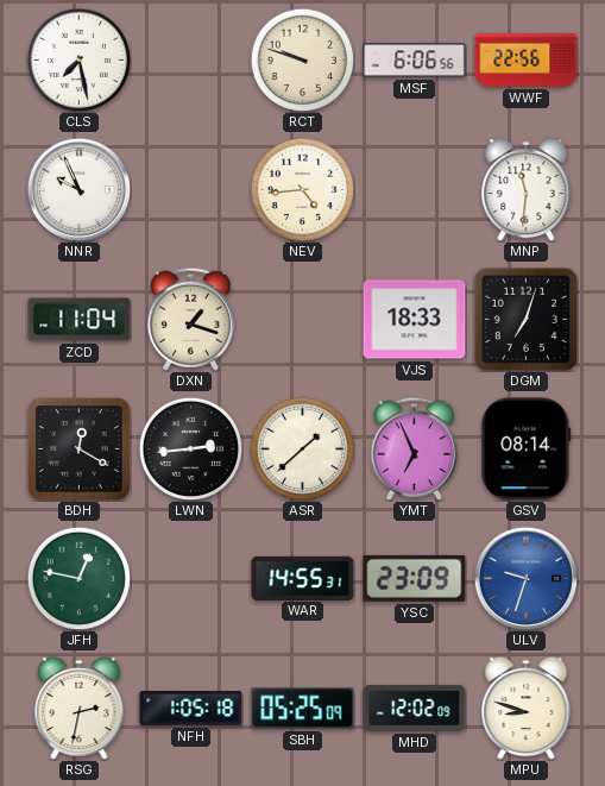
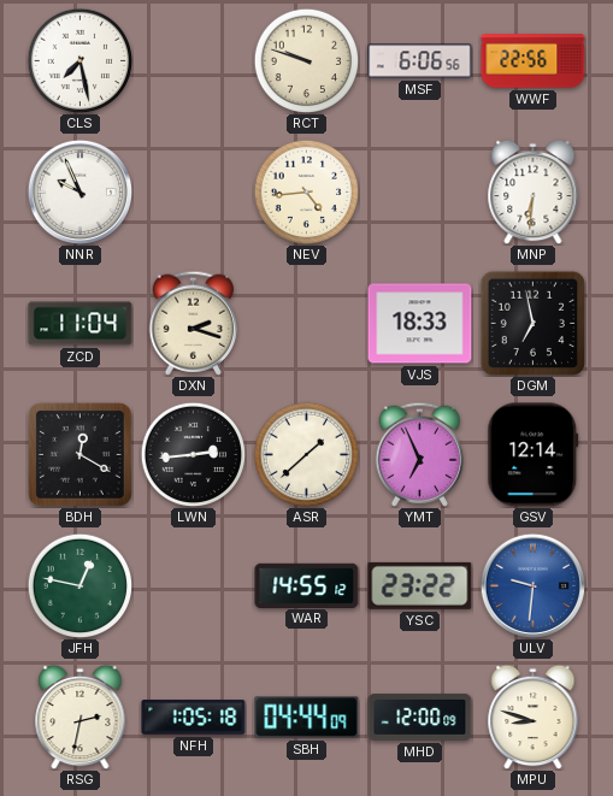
MNP: 11:31 -> 6:31 (534, 191)
DXN: 1:18 -> 2:18 (194, 323)
DGM: 7:03 -> 6:58 (532, 323)
GSV: 08:14 -> 12:14 (534, 455)
WAR: 14:55:31 -> 14:55:12 (307, 585)
YSC: 23:09 -> 23:22 (420, 585)
ULV: 9:33 -> 9:31 (532, 585)
SBH: 05:25 -> 04:44 (307, 718)
MHD: 12:02 -> 12:00 (420, 717)
